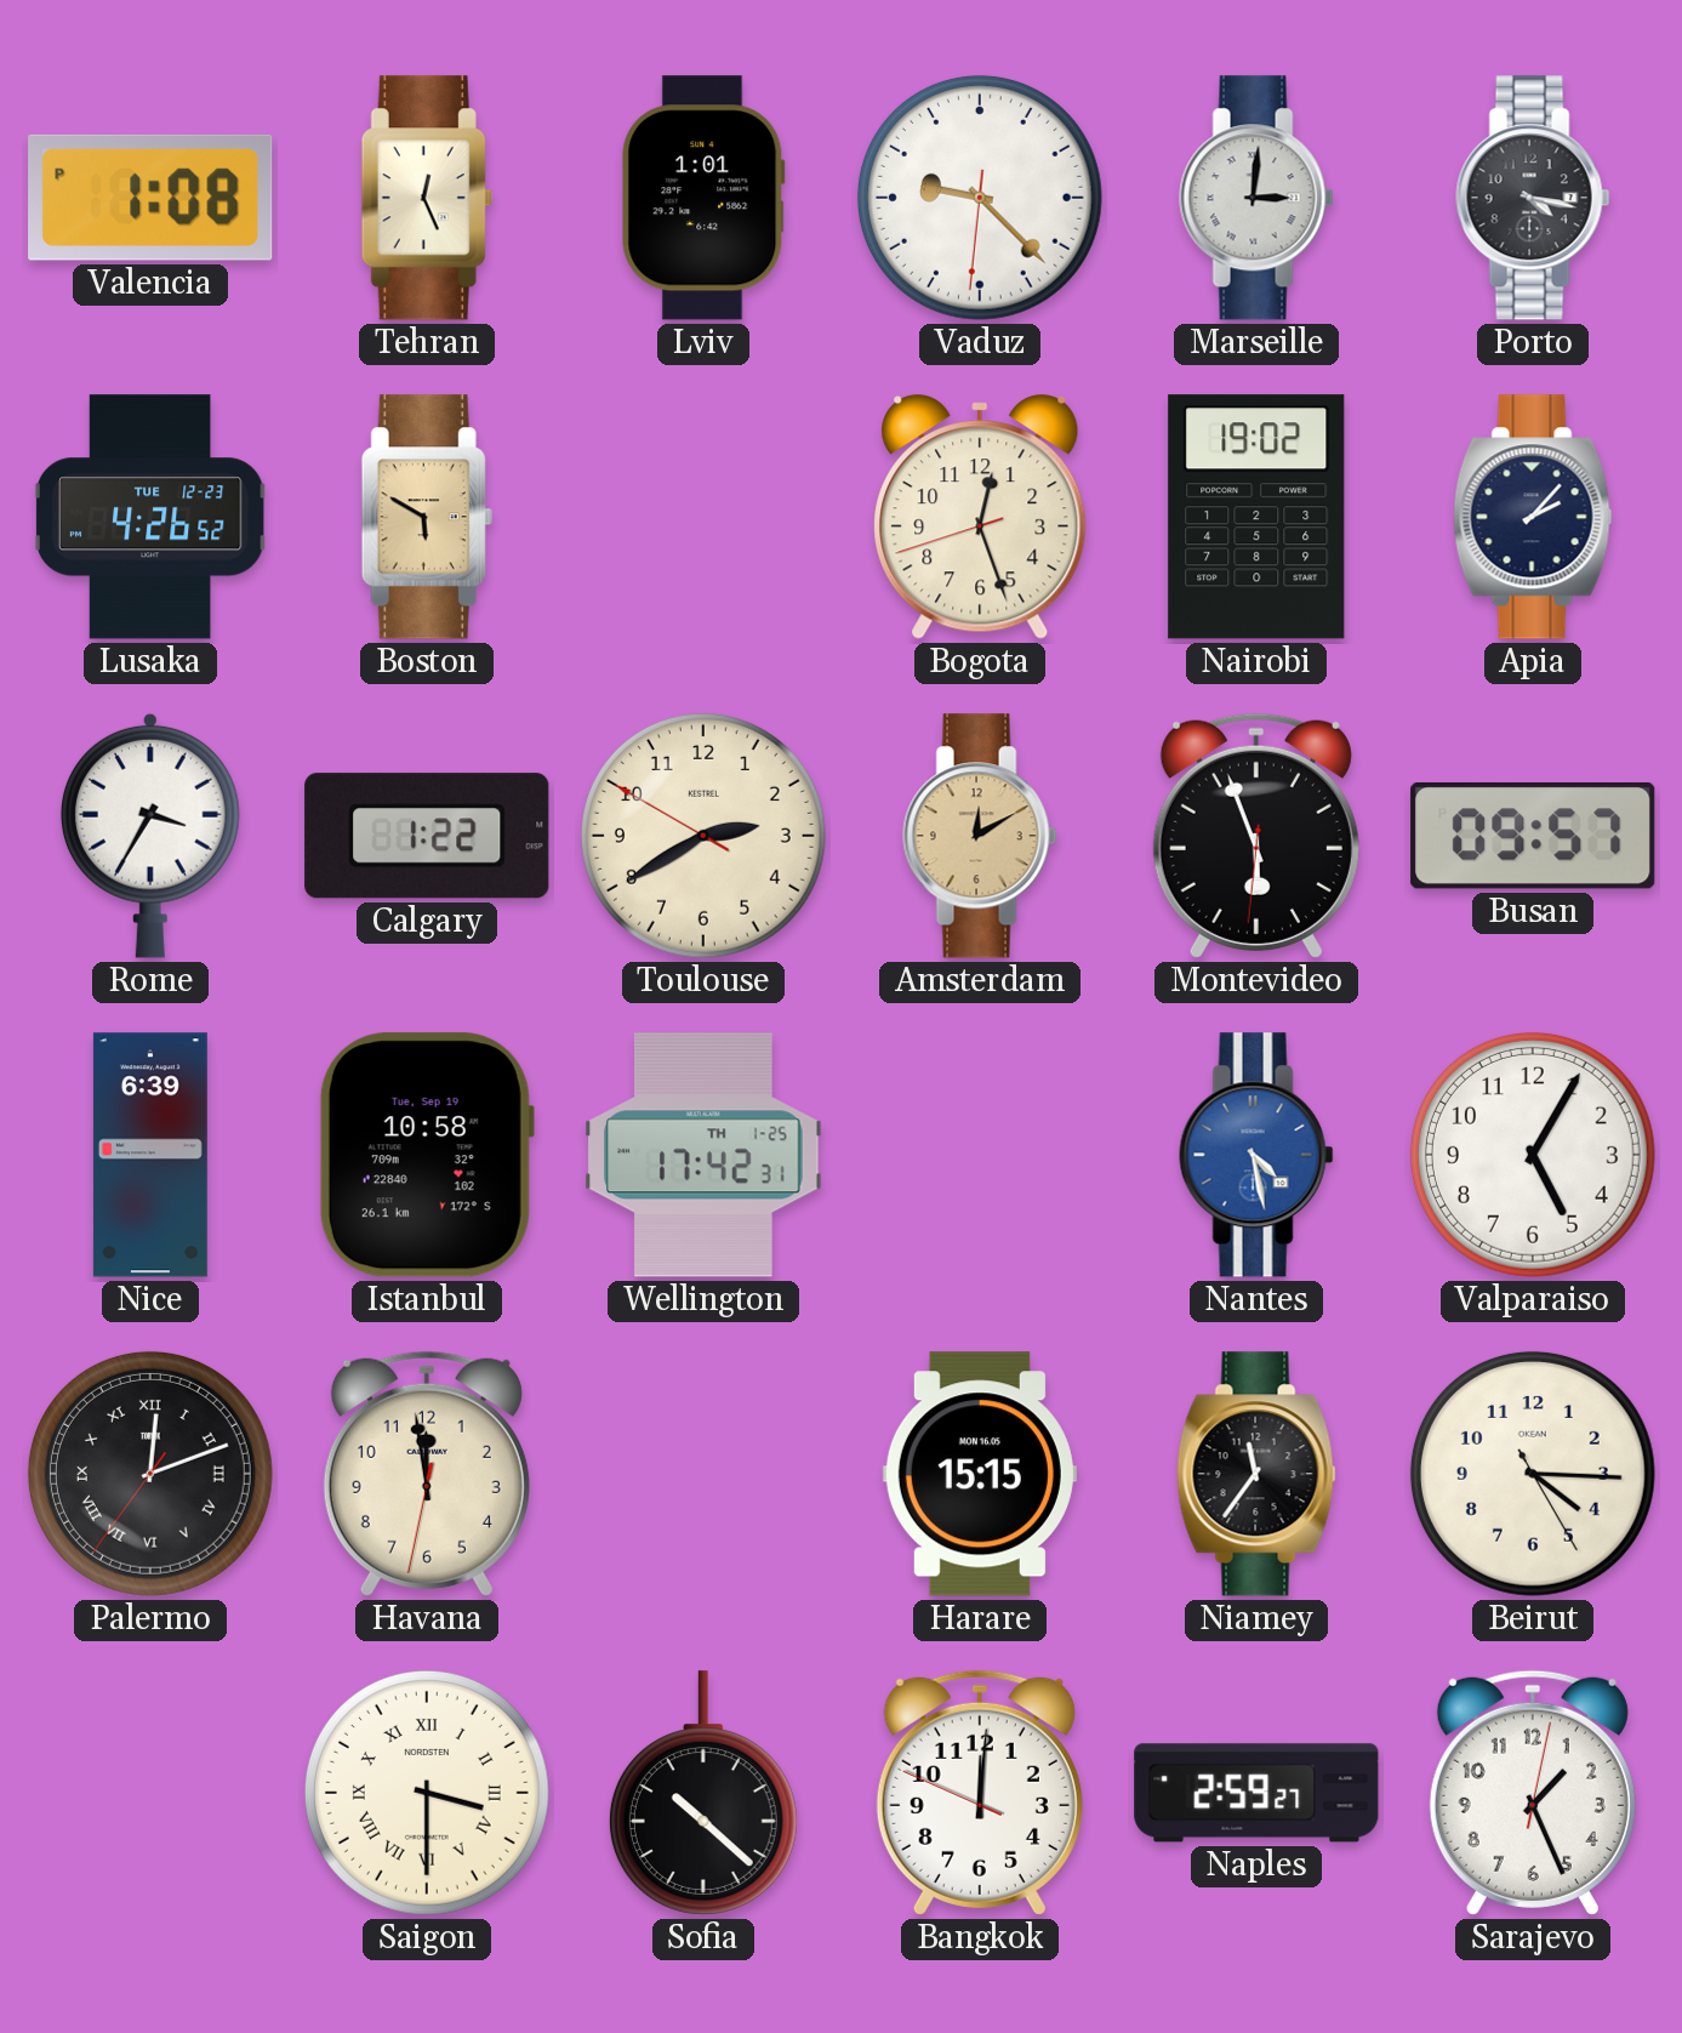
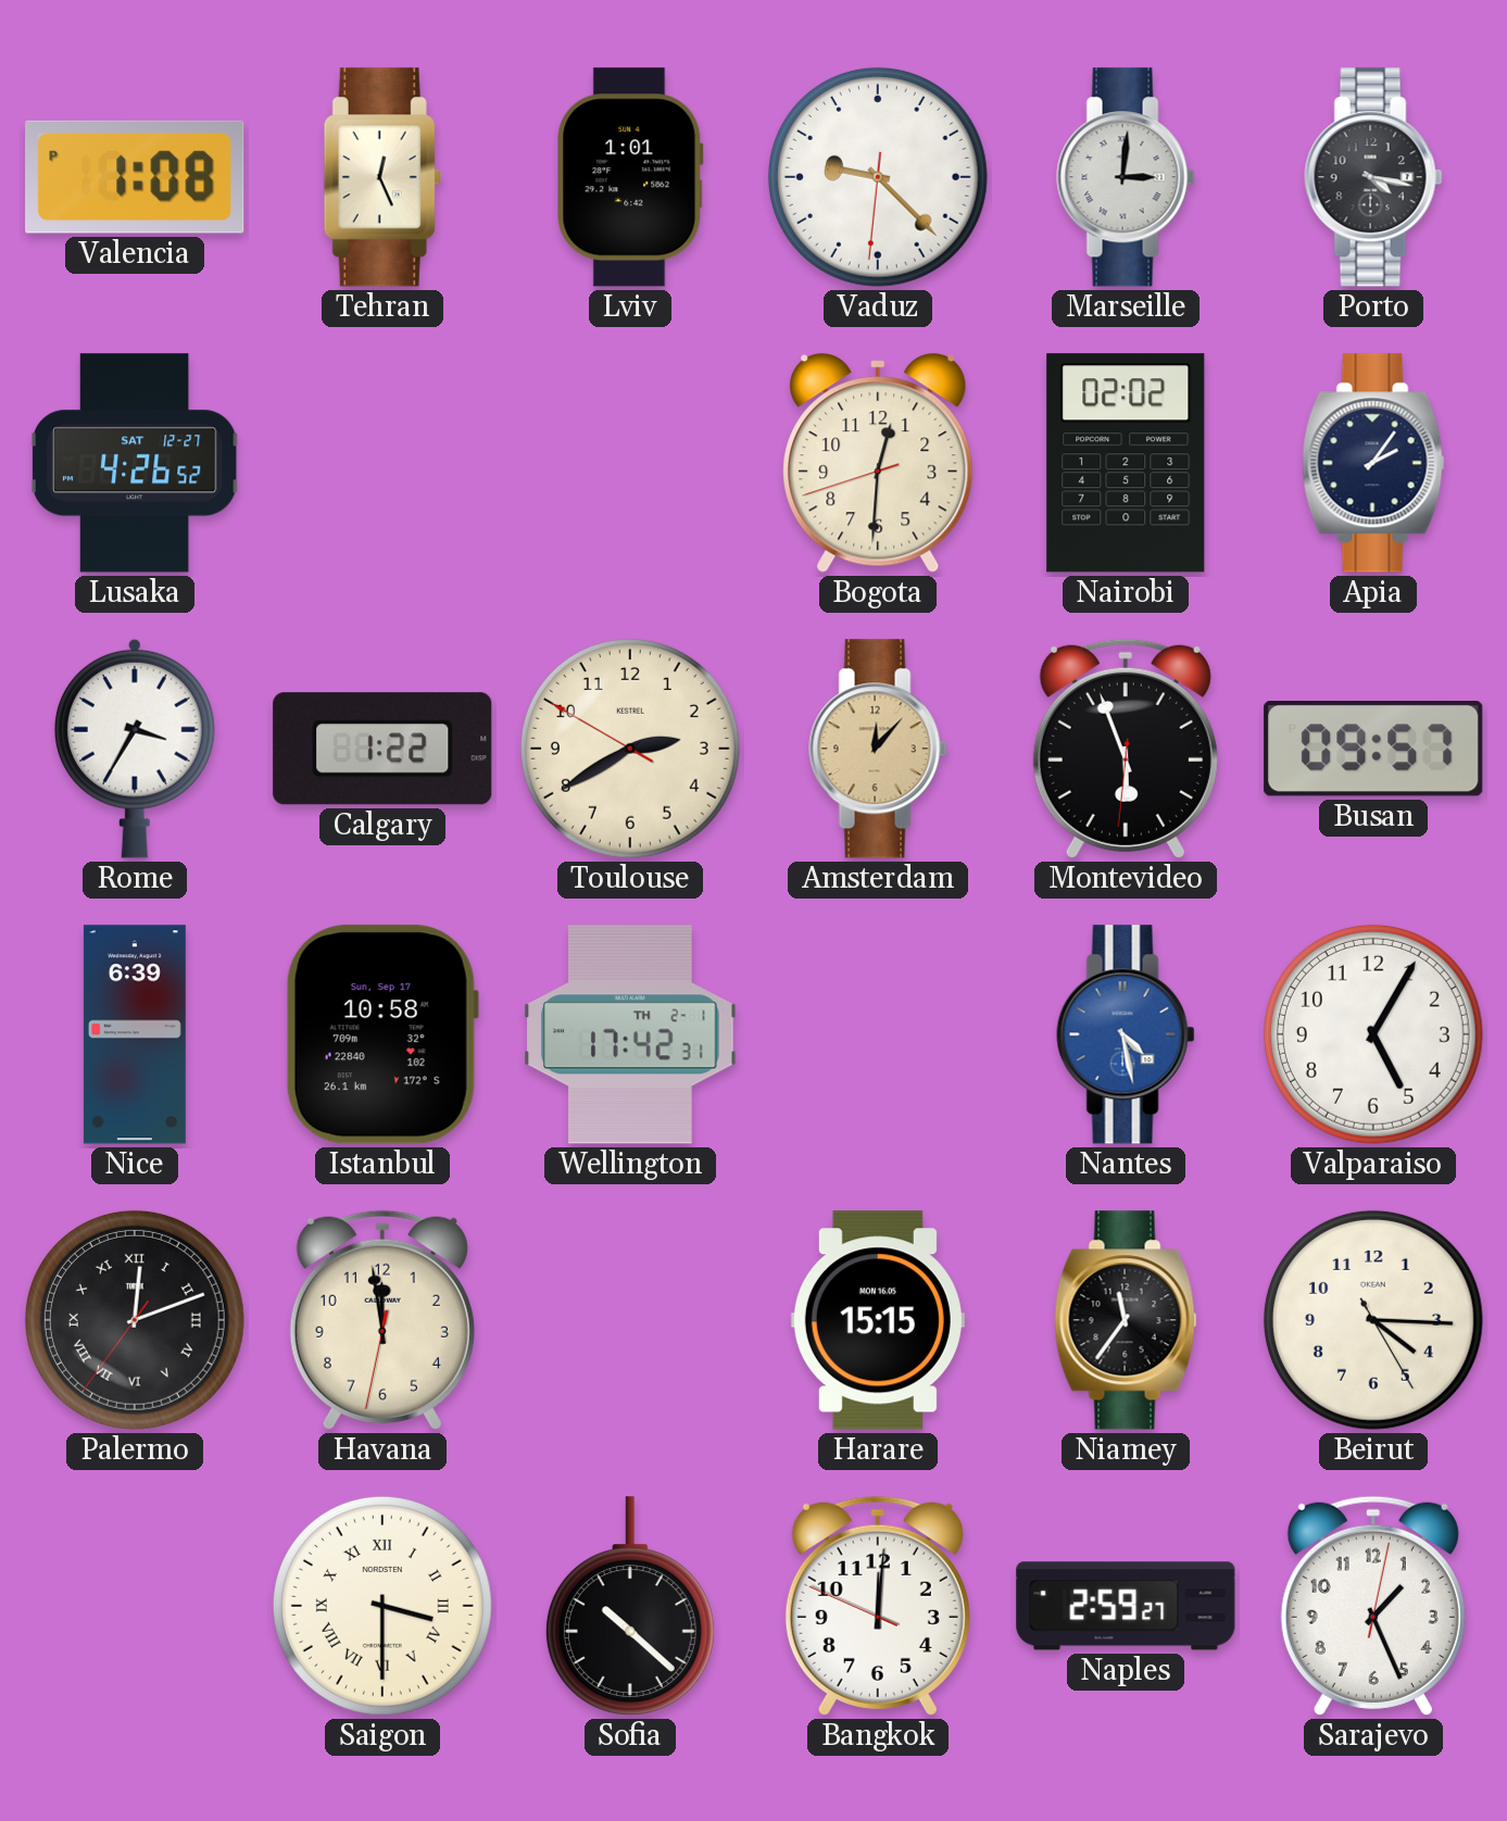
Lusaka date: TUE 12-23 -> SAT 12-27 (135, 463)
Boston: 5:50 -> none (427, 517)
Bogota: 12:26 -> 12:30 (878, 463)
Nairobi: 19:02 -> 02:02 (1126, 463)
Apia: 2:07 -> 2:06 (1373, 463)
Amsterdam: 12:10 -> 12:07 (878, 749)
Istanbul date: Tue, Sep 19 -> Sun, Sep 17 (381, 1034)
Wellington date: TH 1-25 -> TH 2-1 (630, 1034)
